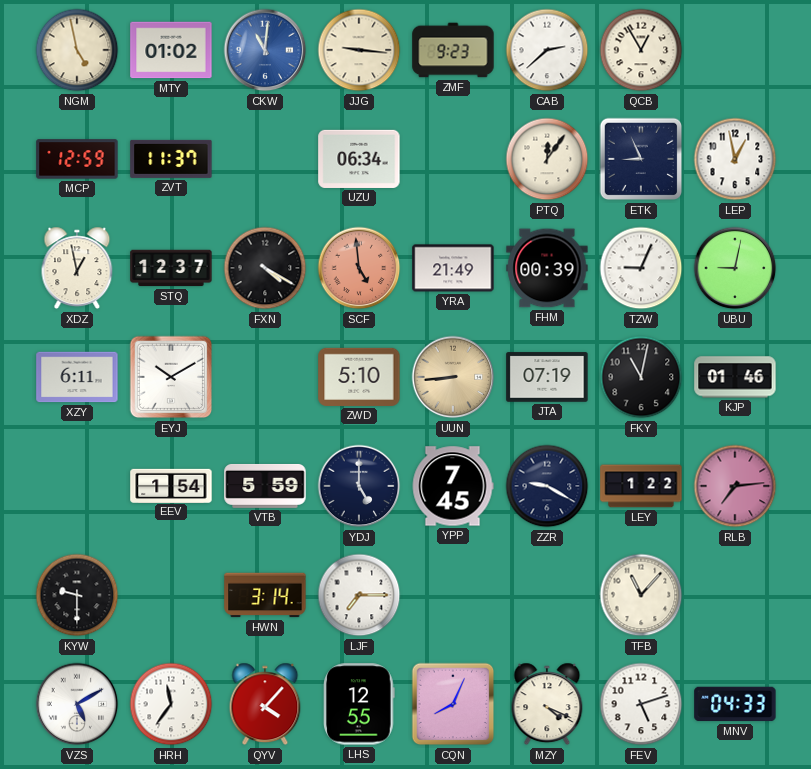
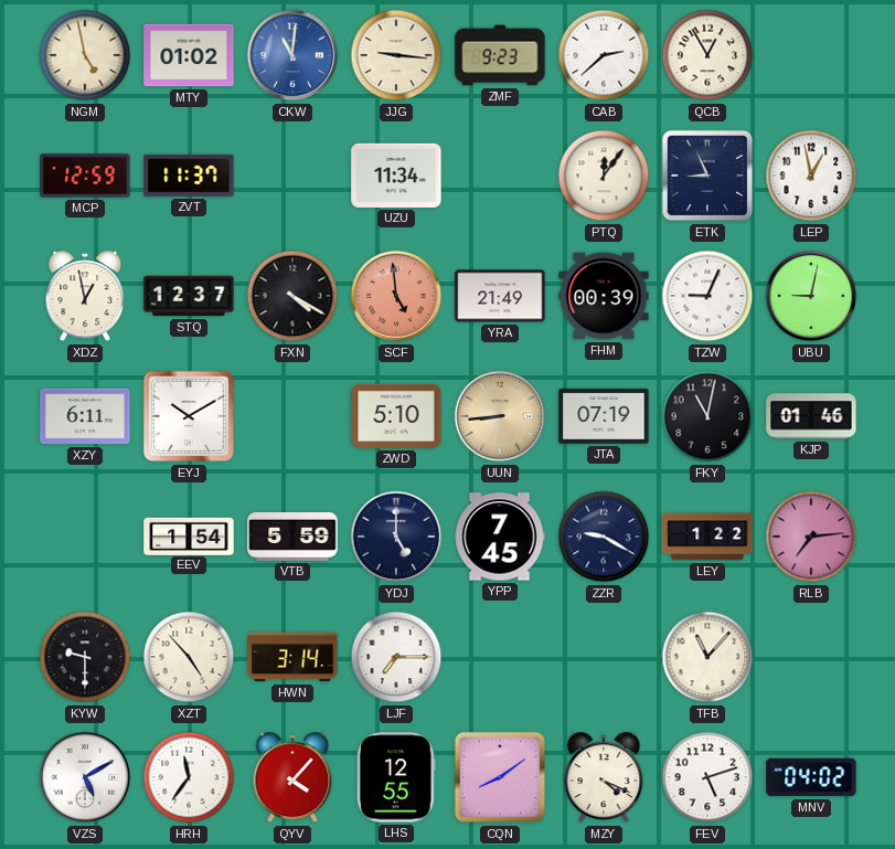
UZU: 06:34 -> 11:34 (396, 176)
XZT: none -> 4:53 (189, 657)
CQN: 8:04 -> 8:09 (500, 777)
MNV: 04:33 -> 04:02 (811, 777)
